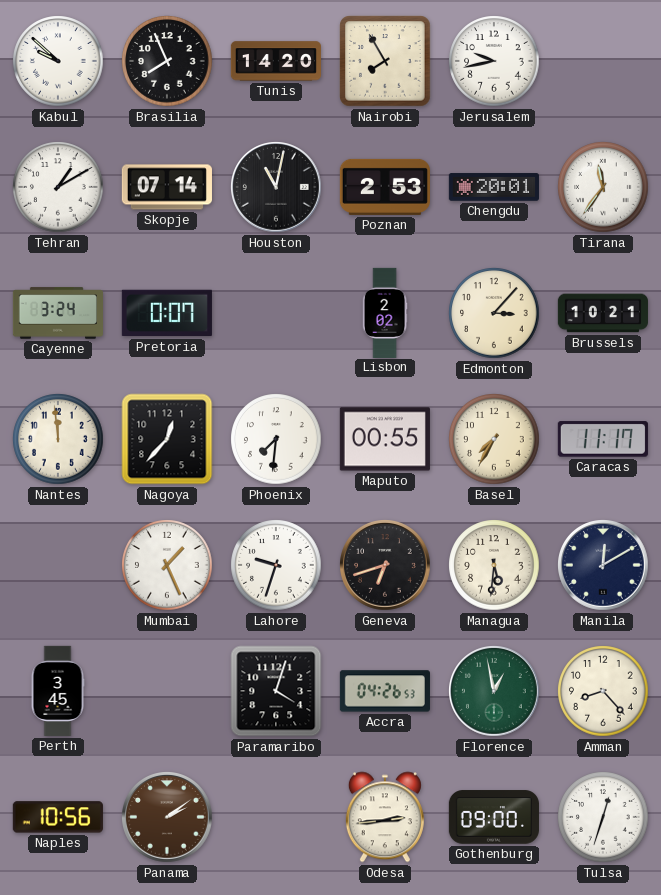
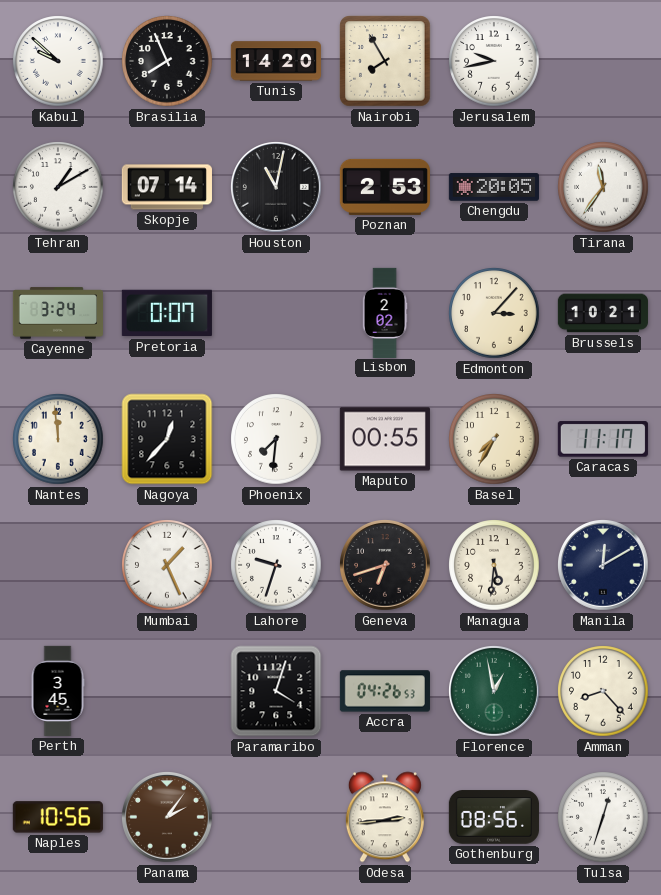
Chengdu: 20:01 -> 20:05 (494, 187)
Panama: 2:09 -> 2:06 (167, 817)
Gothenburg: 09:00 -> 08:56 (494, 817)
